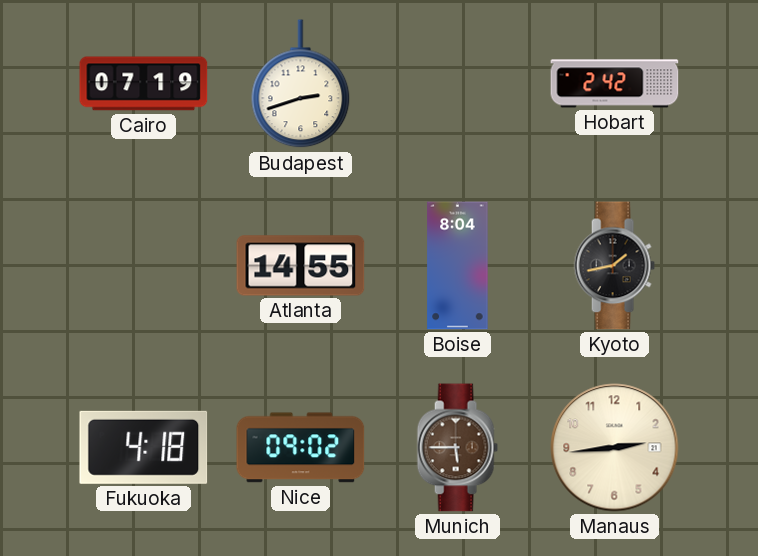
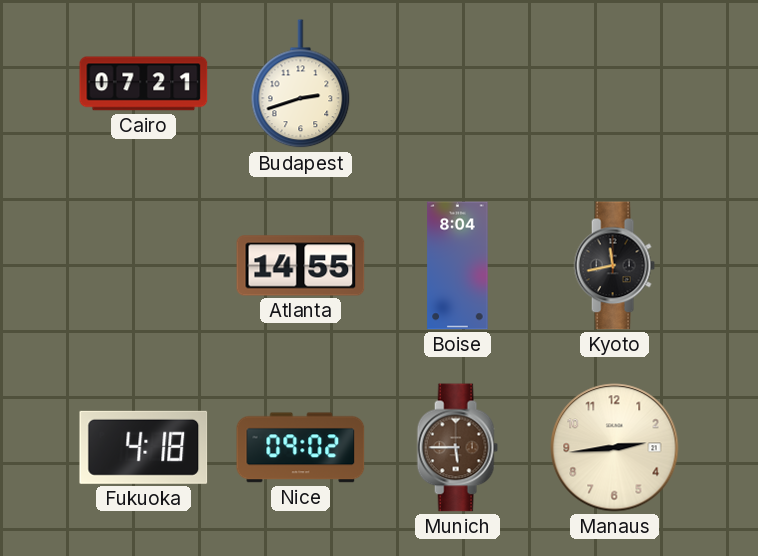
Cairo: 07:19 -> 07:21 (144, 84)
Hobart: 2:42 -> none (615, 84)
Kyoto: 1:43 -> 11:43 (614, 266)
